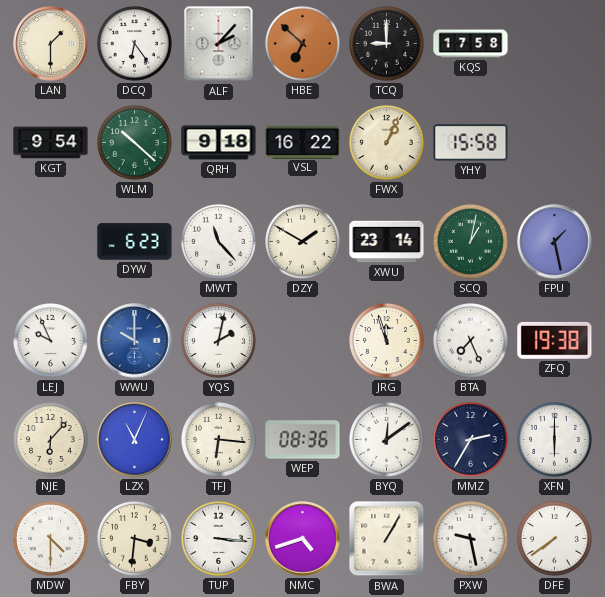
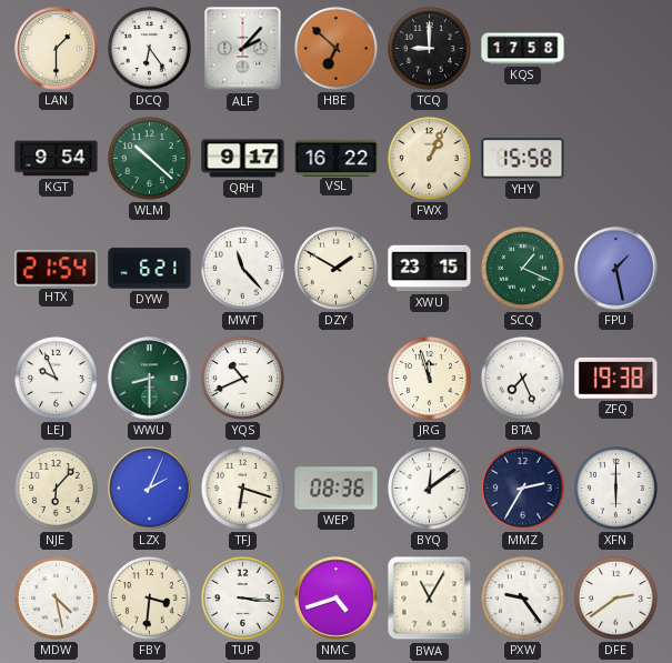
QRH: 9:18 -> 9:17 (243, 159)
HTX: none -> 21:54 (57, 269)
DYW: 6:23 -> 6:21 (150, 269)
XWU: 23:14 -> 23:15 (430, 269)
SCQ: 1:02 -> 1:19 (523, 269)
WWU: 10:00 -> 8:30 (150, 379)
WWU dial: blue -> green (150, 379)
YQS: 2:02 -> 10:41 (243, 379)
LZX: 11:04 -> 2:04 (150, 489)
TFJ: 6:16 -> 6:18 (243, 489)
MDW: 4:30 -> 4:28 (57, 599)
BWA: 1:05 -> 11:05 (430, 599)
PXW: 9:28 -> 9:24 (523, 599)
DFE: 7:39 -> 2:39 (616, 599)
